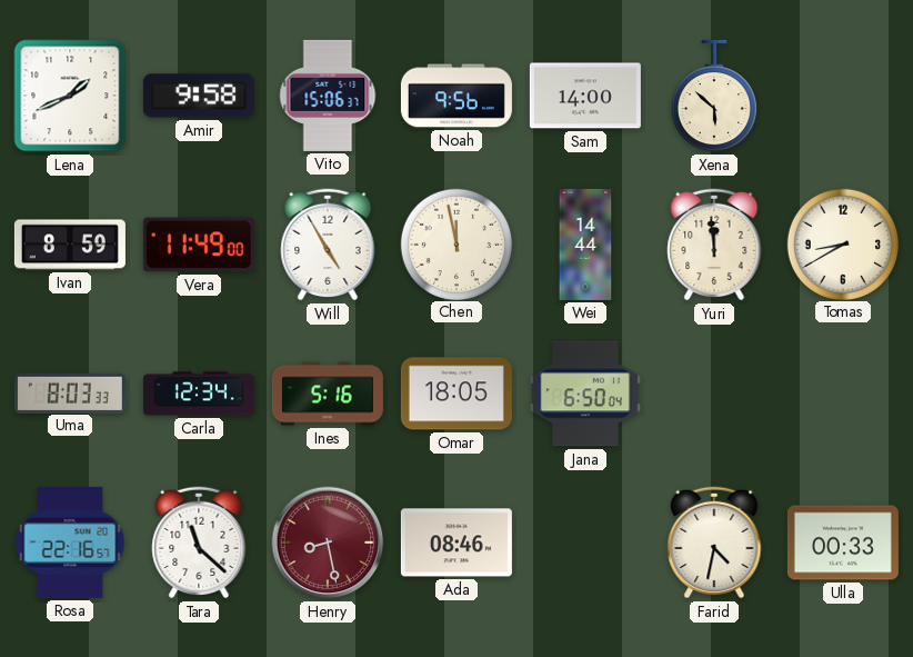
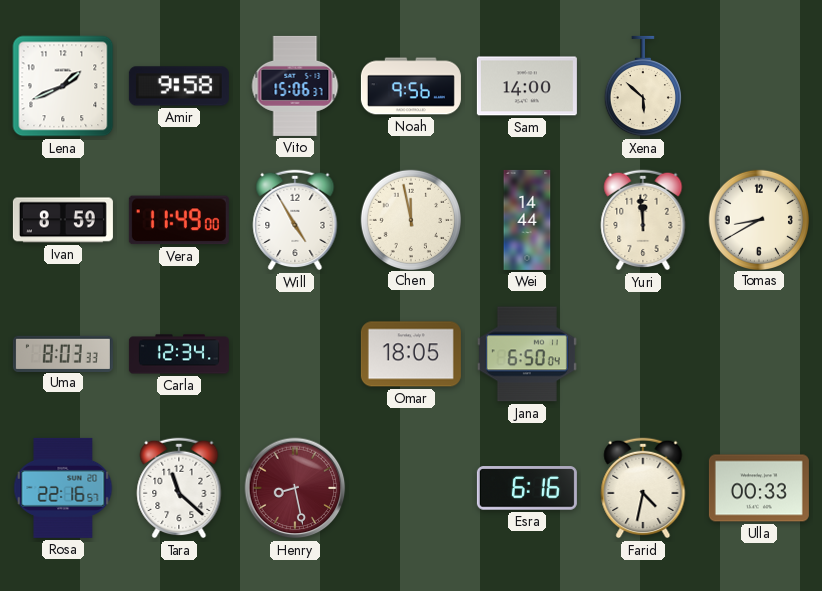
Ines: 5:16 -> none (328, 394)
Ada: 08:46 -> none (456, 542)
Esra: none -> 6:16 (527, 488)
